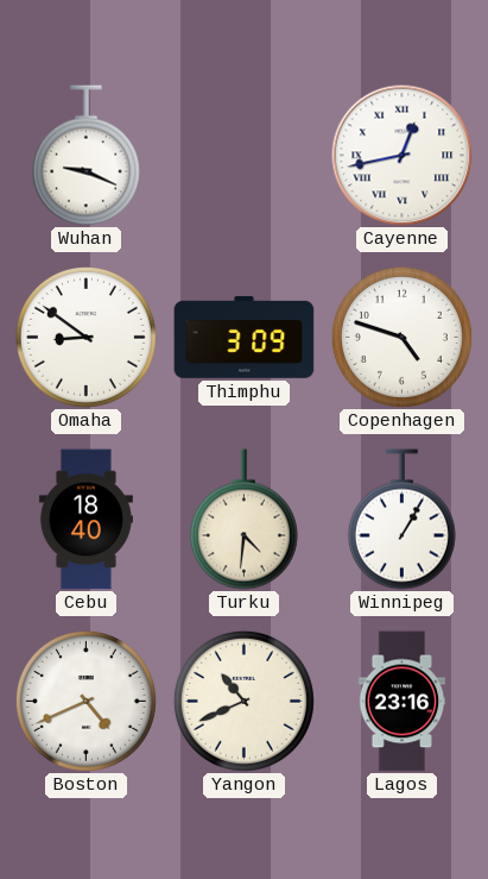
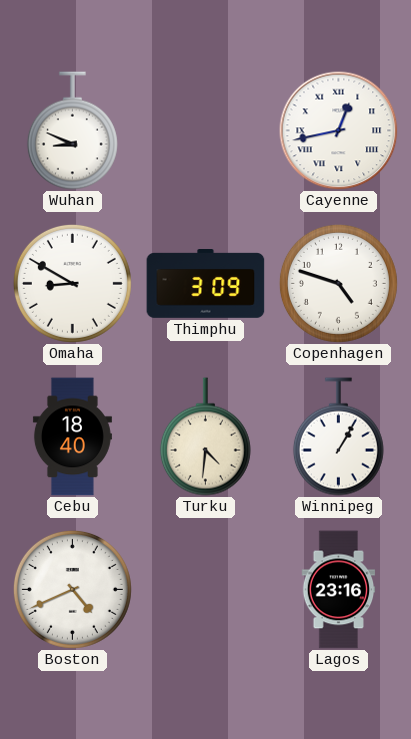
Wuhan: 9:19 -> 8:49 (72, 131)
Omaha: 8:51 -> 8:50 (72, 283)
Yangon: 10:41 -> none (243, 701)
